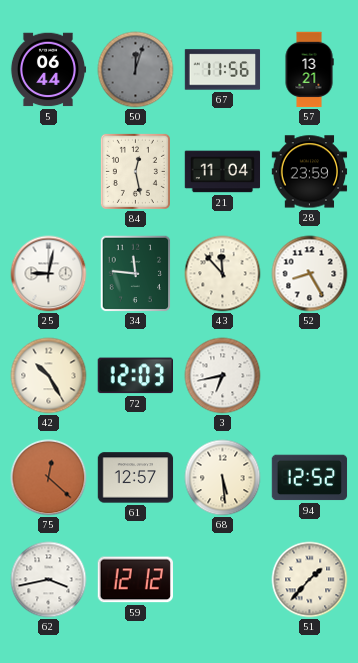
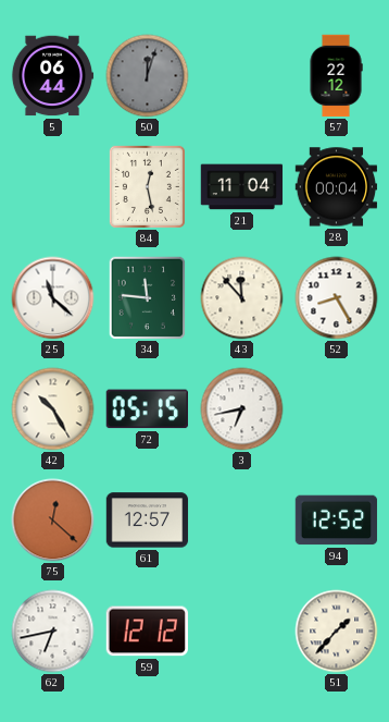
67: 11:56 -> none (223, 70)
57: 13:21 -> 22:12 (336, 76)
28: 23:59 -> 00:04 (337, 187)
25: 9:02 -> 11:22 (53, 298)
72: 12:03 -> 05:15 (147, 409)
68: 5:29 -> none (223, 478)
62: 3:43 -> 6:43 (53, 632)
